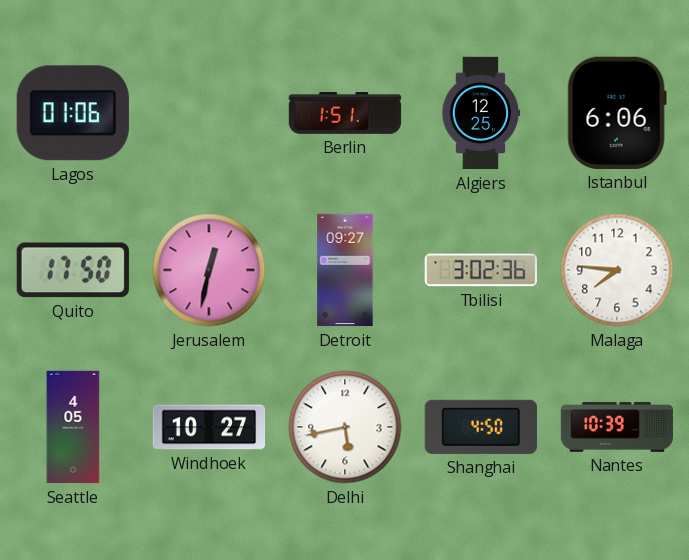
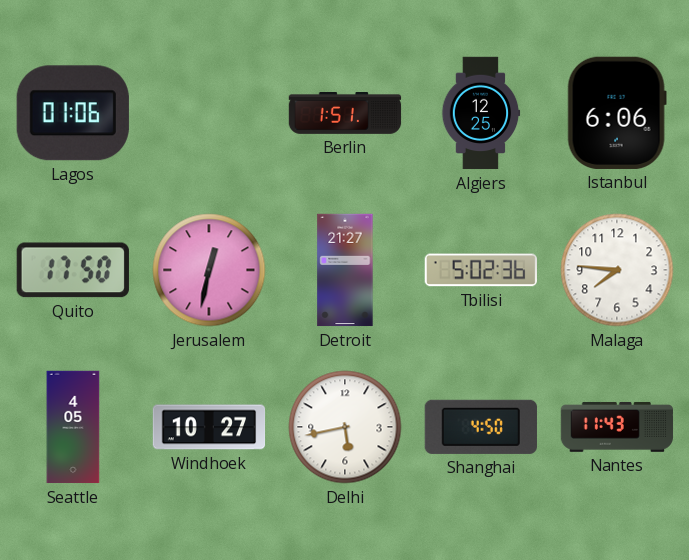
Detroit: 09:27 -> 21:27 (345, 270)
Tbilisi: 3:02 -> 5:02 (480, 270)
Nantes: 10:39 -> 11:43 (617, 427)
